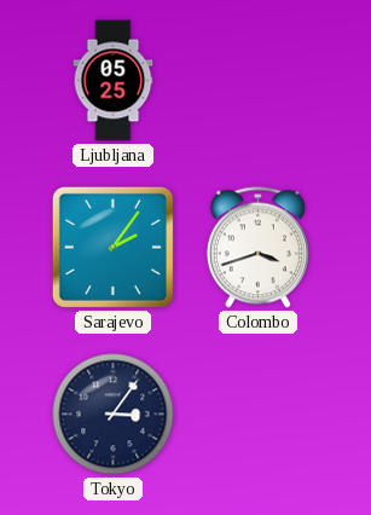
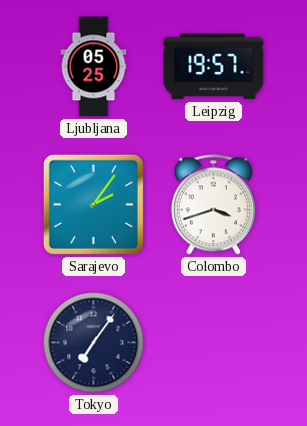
Leipzig: none -> 19:57 (214, 67)
Tokyo: 3:06 -> 7:06 (94, 343)
